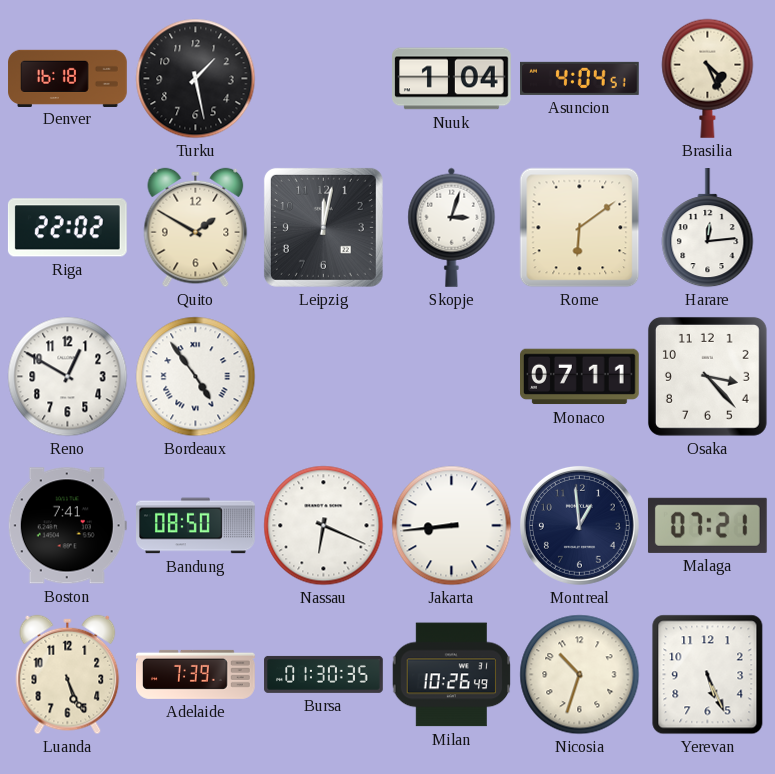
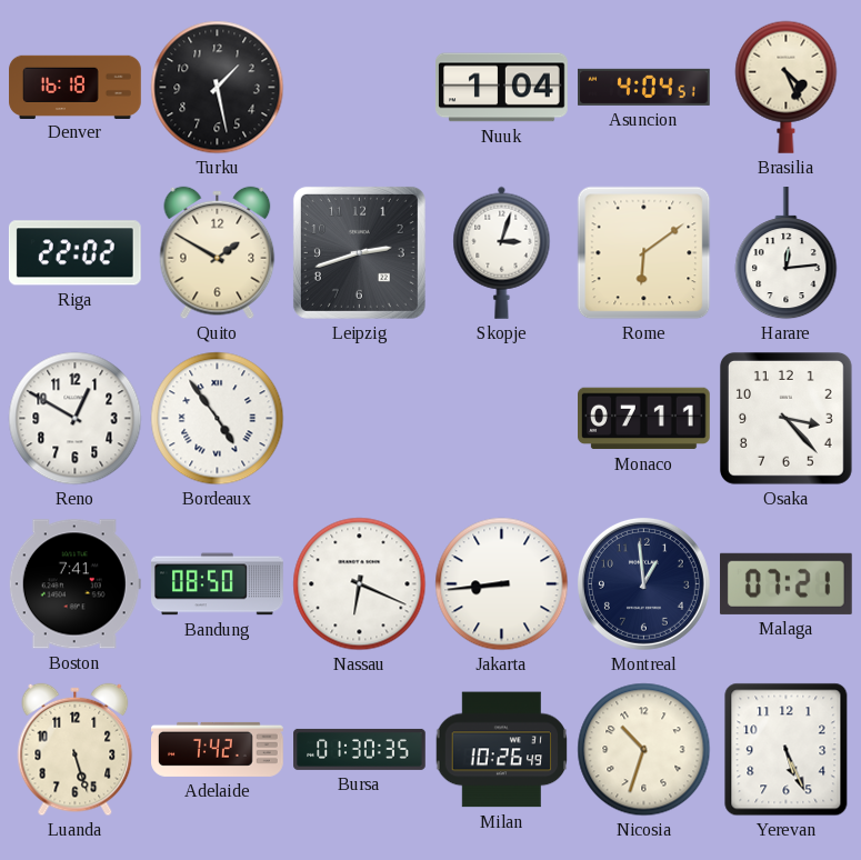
Leipzig: 12:02 -> 2:42 (359, 252)
Luanda: 5:26 -> 5:27 (76, 750)
Adelaide: 7:39 -> 7:42 (218, 749)
